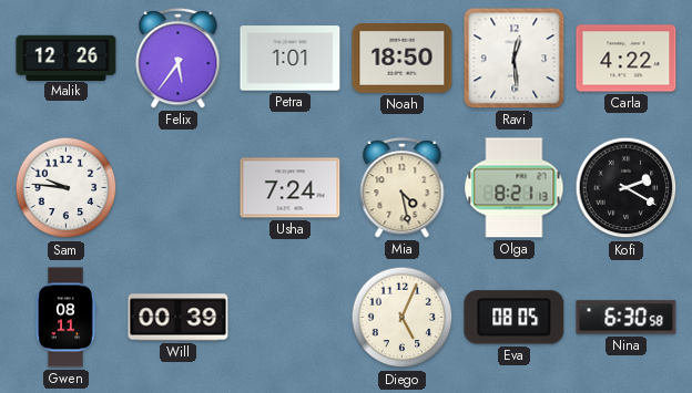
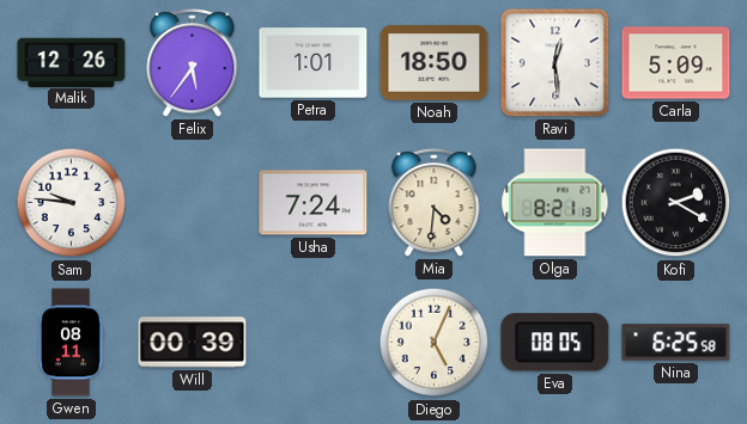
Carla: 4:22 -> 5:09 (676, 63)
Mia: 4:28 -> 4:31 (435, 202)
Nina: 6:30 -> 6:25 (676, 343)
